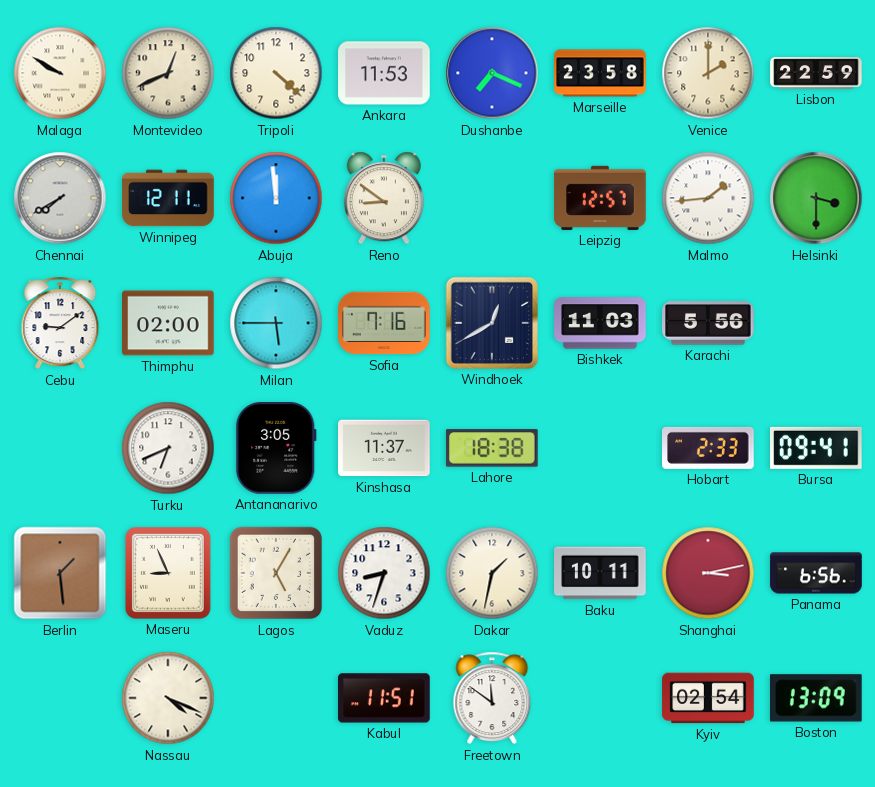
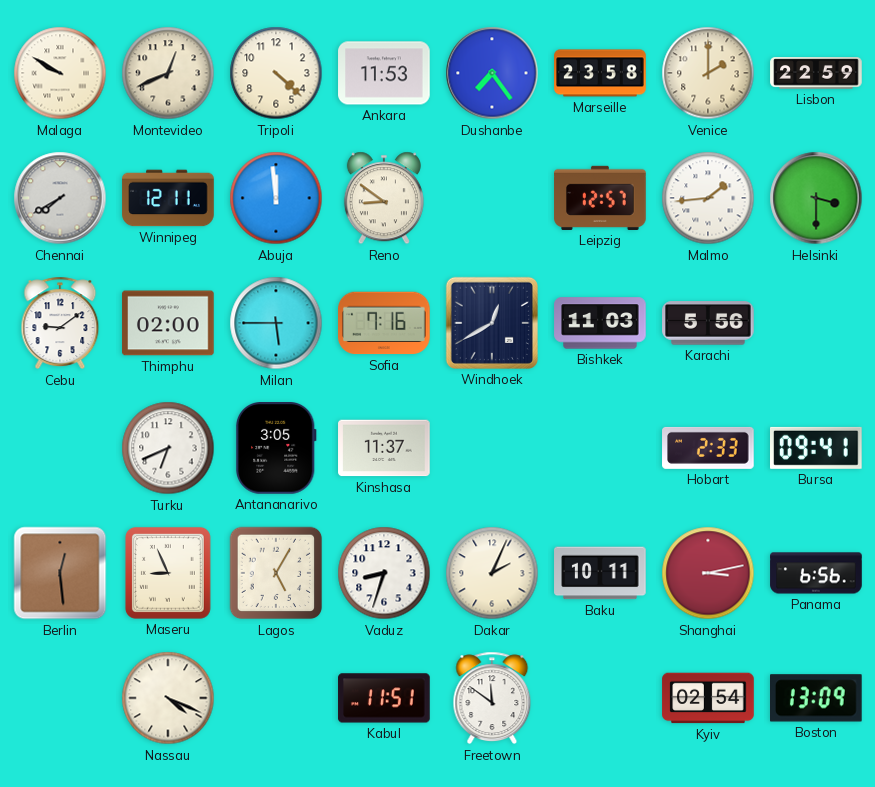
Dushanbe: 7:19 -> 7:24 (492, 73)
Lahore: 18:38 -> none (492, 448)
Berlin: 1:29 -> 12:29 (60, 573)
Dakar: 1:32 -> 2:04 (492, 573)
